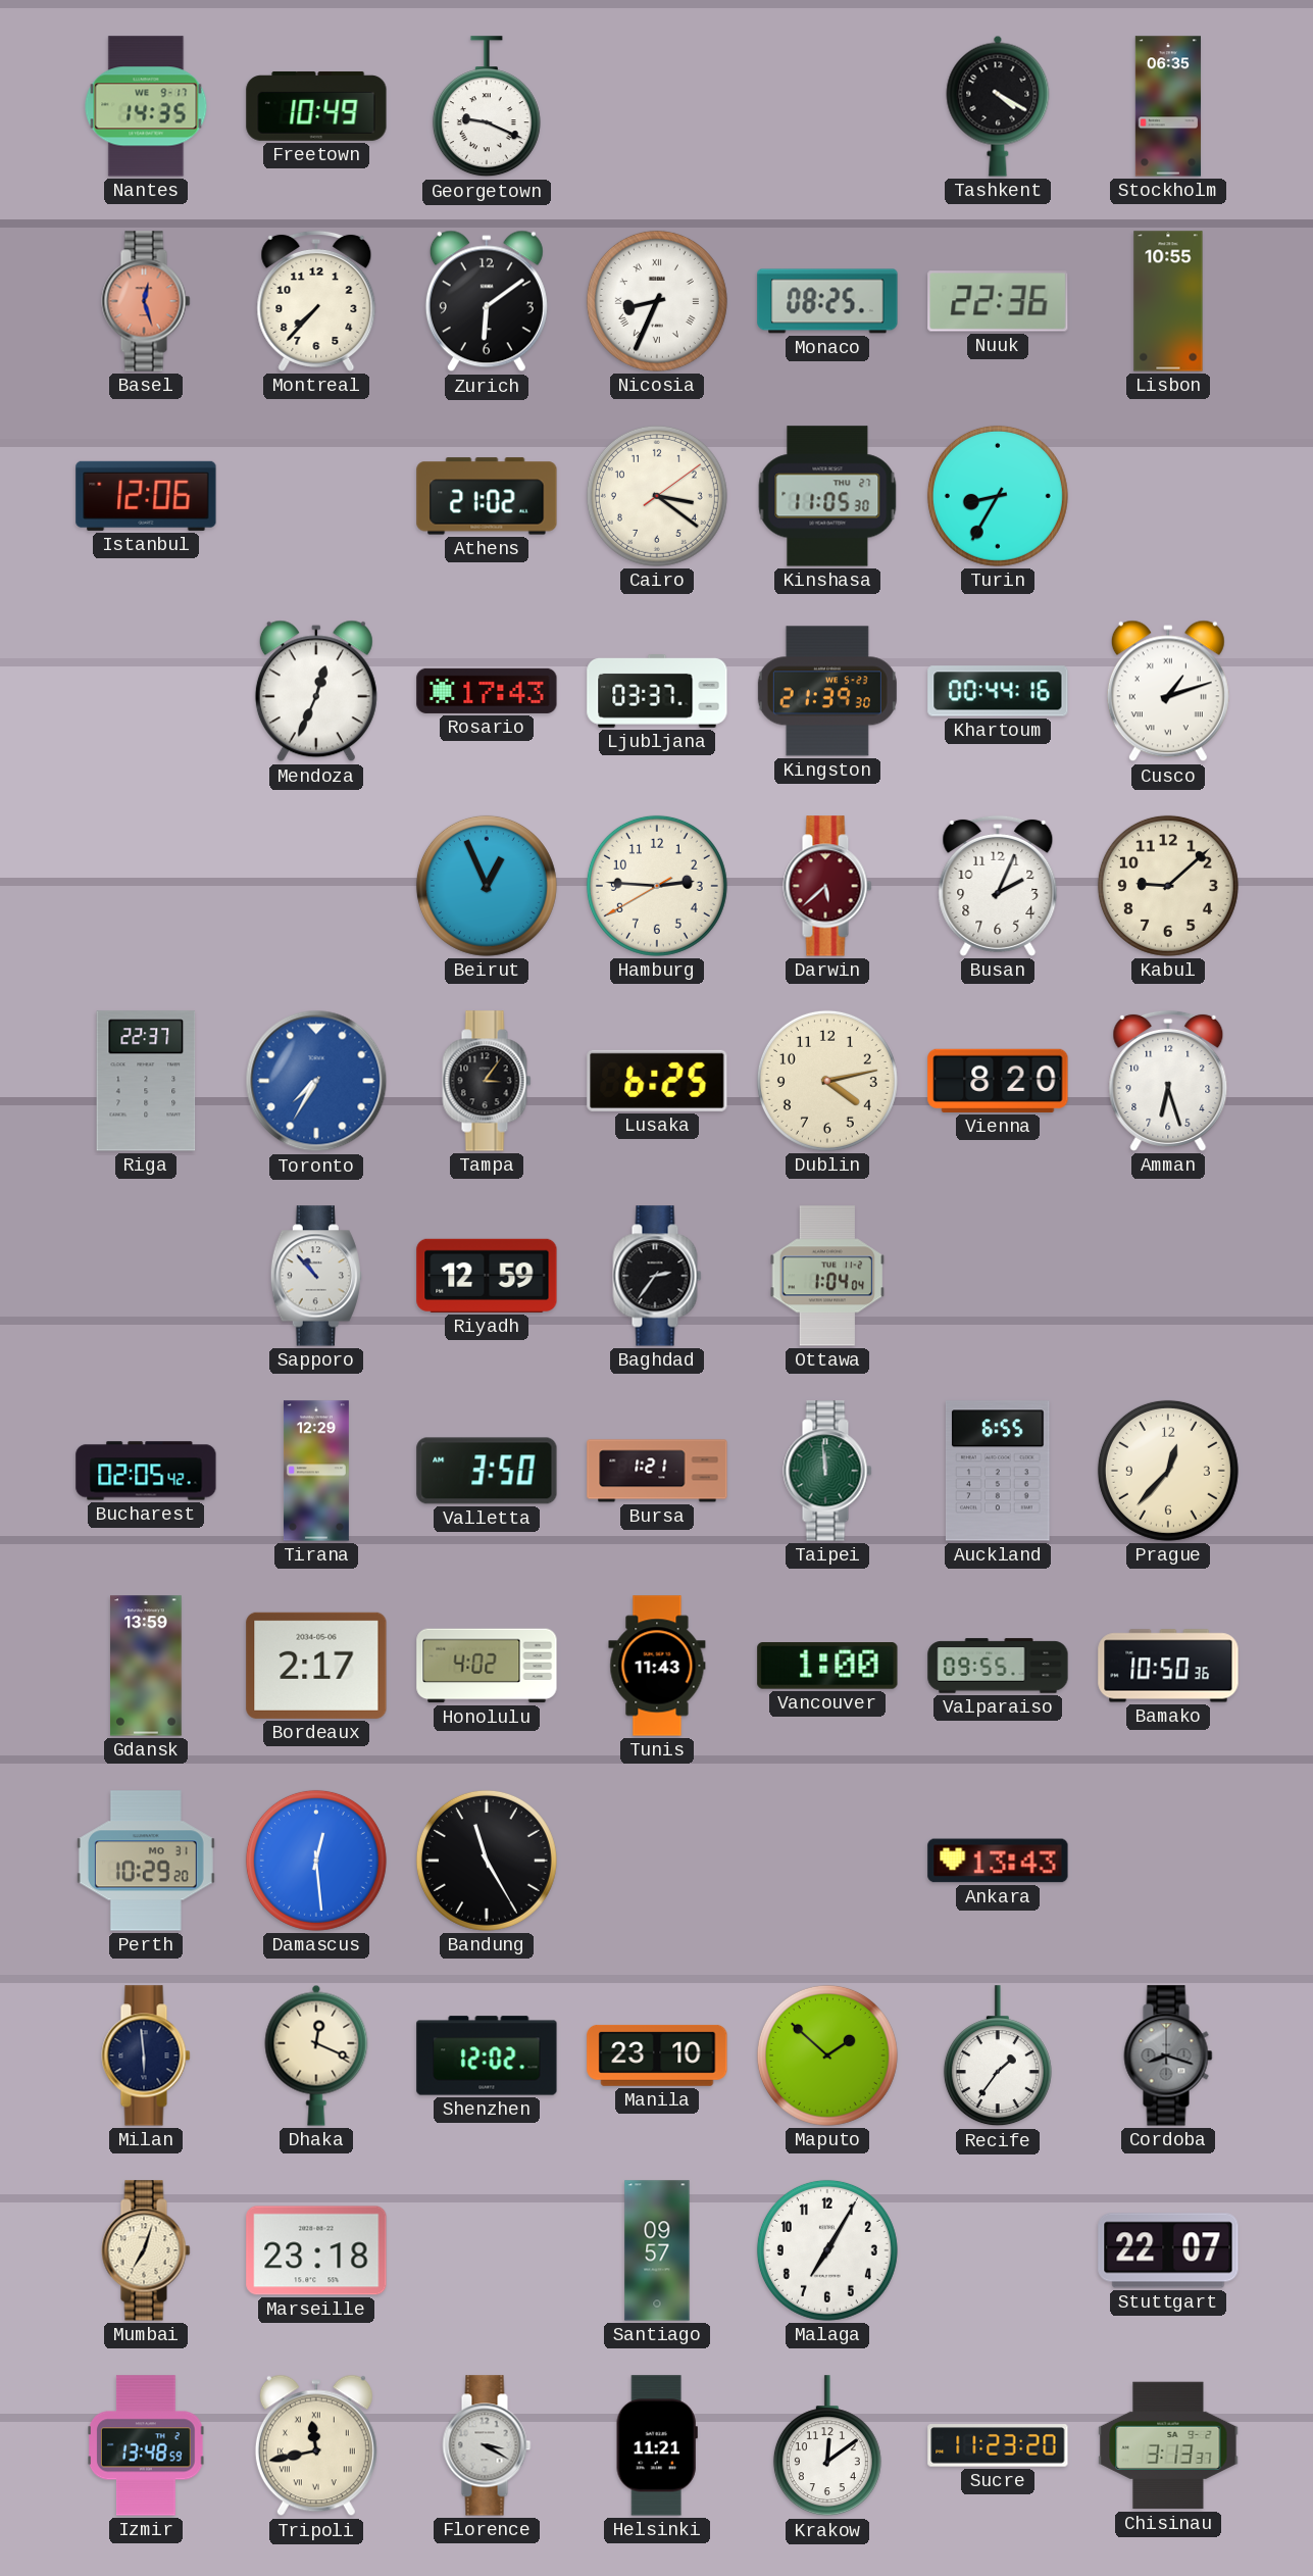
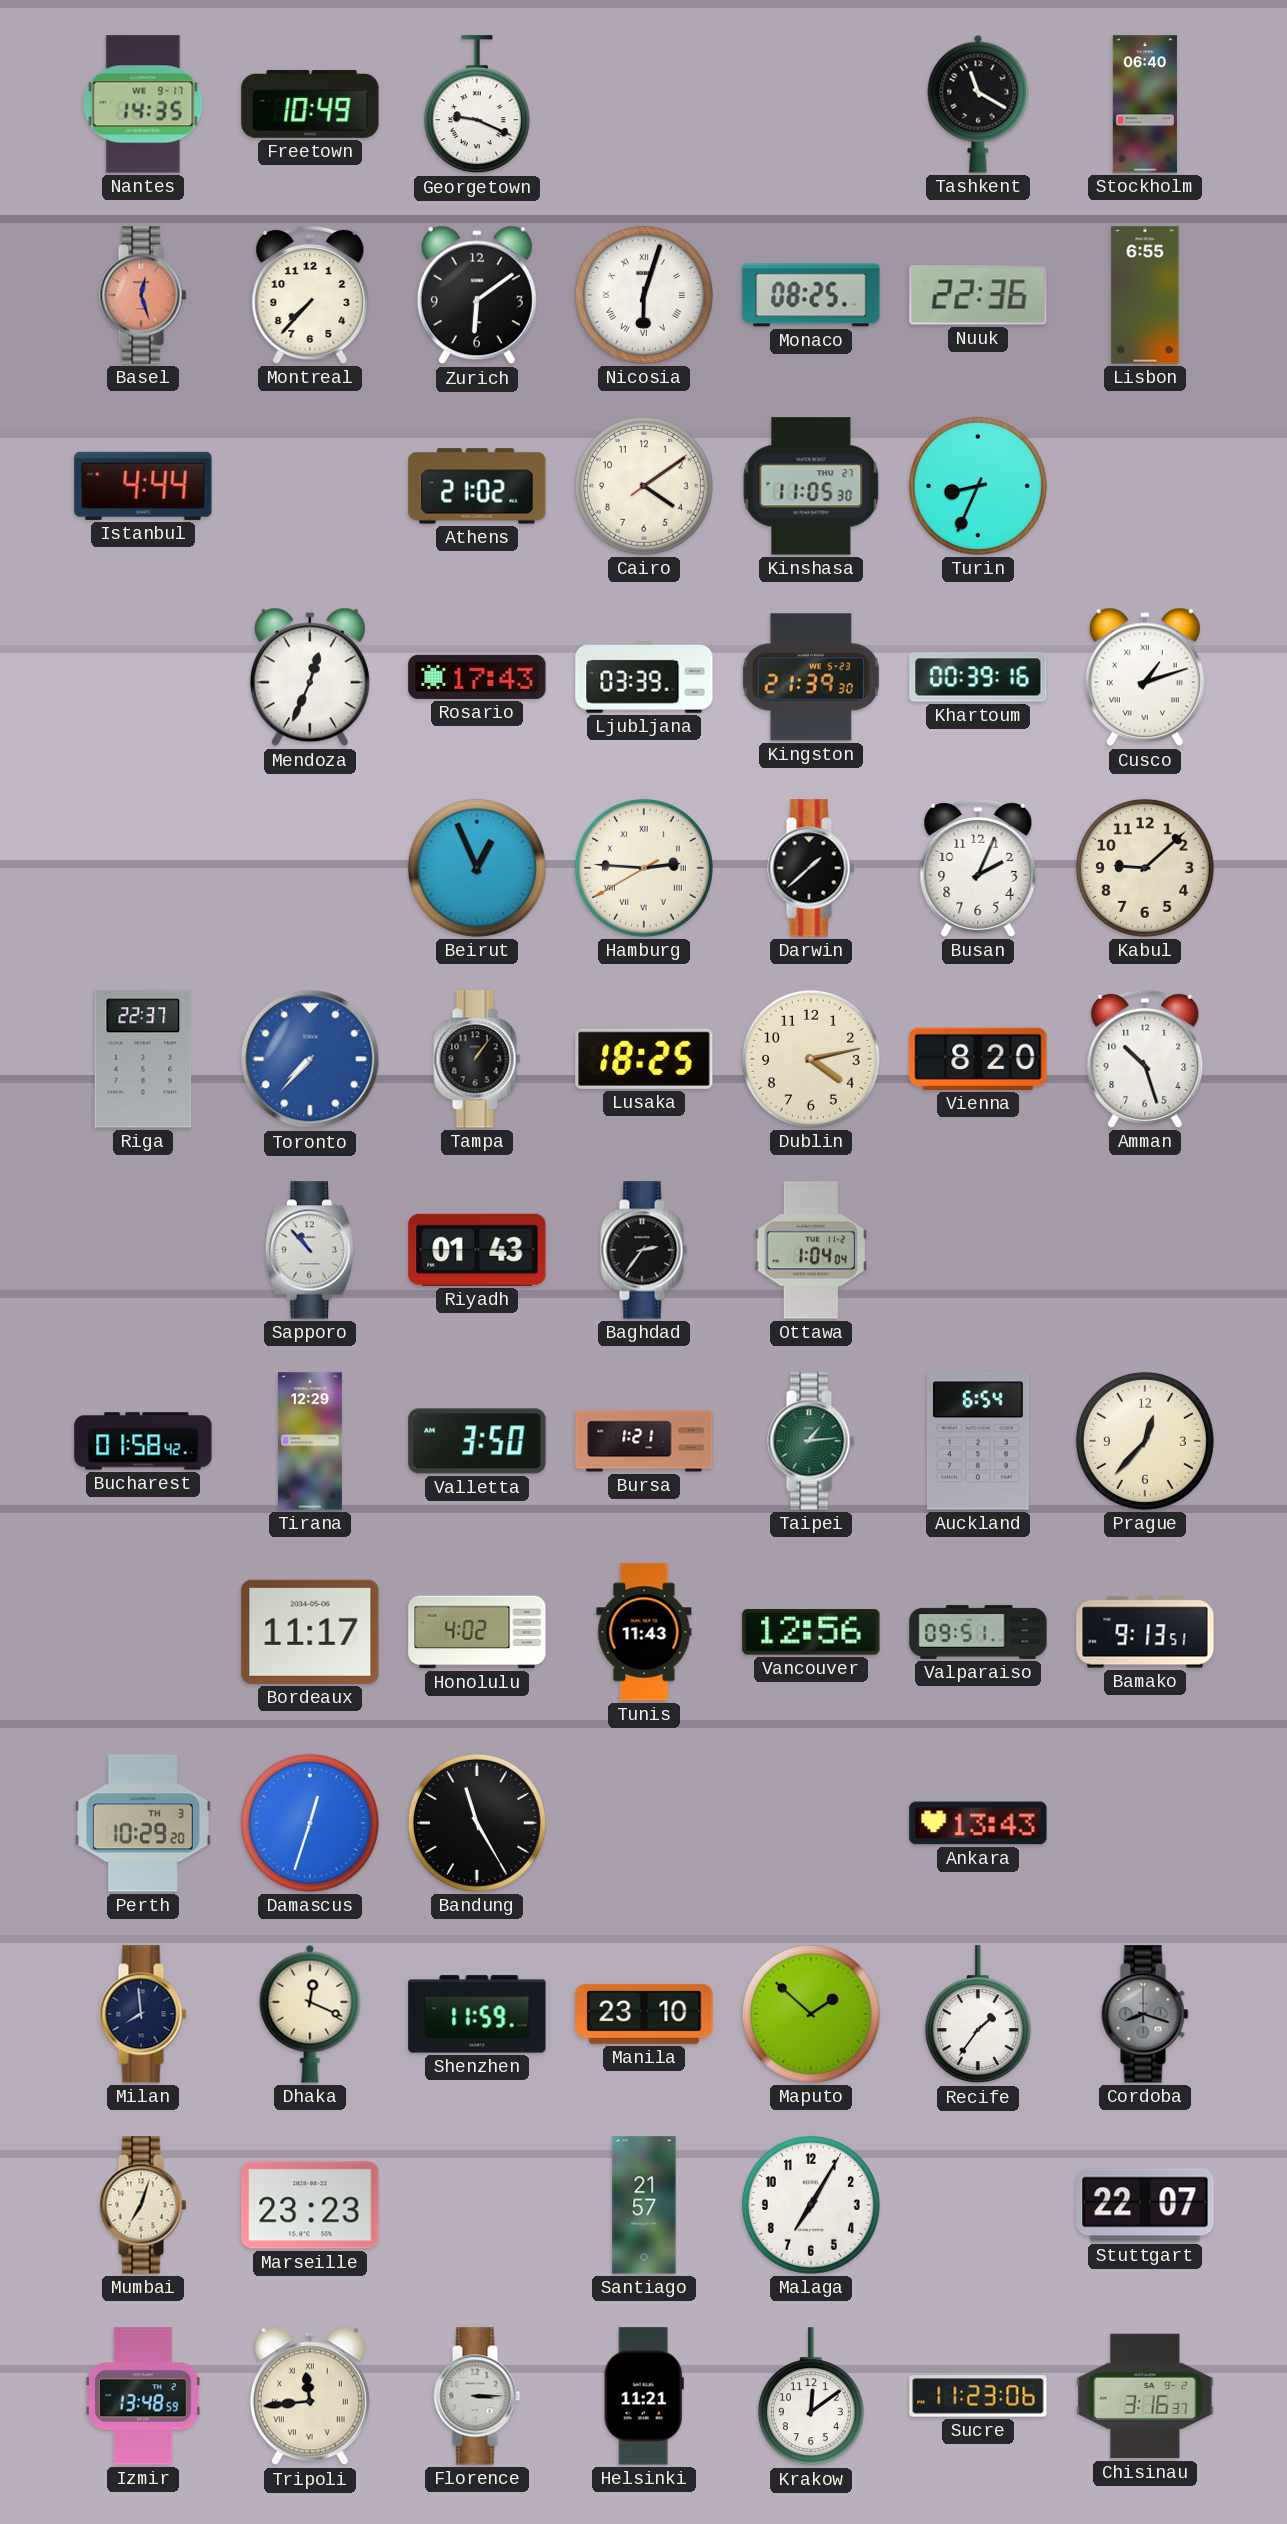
Tashkent: 4:20 -> 11:20 (978, 104)
Stockholm: 06:35 -> 06:40 (1145, 104)
Nicosia: 8:34 -> 6:03 (644, 295)
Lisbon: 10:55 -> 6:55 (1145, 295)
Istanbul: 12:06 -> 4:44 (143, 486)
Cairo: 3:21 -> 4:09 (644, 486)
Turin: 8:35 -> 8:34 (978, 486)
Ljubljana: 03:37 -> 03:39 (644, 678)
Khartoum: 00:44 -> 00:39 (978, 677)
Hamburg numerals: Arabic -> Roman (644, 868)
Darwin: 5:38 -> 1:38 (811, 868)
Darwin dial: burgundy -> black (811, 868)
Toronto: 7:35 -> 7:37 (310, 1059)
Tampa: 3:06 -> 1:06 (477, 1059)
Lusaka: 6:25 -> 18:25 (644, 1059)
Amman: 6:27 -> 10:27 (1145, 1059)
Riyadh: 12:59 -> 01:43 (477, 1250)
Bucharest: 02:05 -> 01:58 (143, 1441)
Taipei: 11:59 -> 1:14 (811, 1441)
Auckland: 6:55 -> 6:54 (978, 1441)
Gdansk: 13:59 -> none (146, 1666)
Bordeaux: 2:17 -> 11:17 (310, 1632)
Vancouver: 1:00 -> 12:56 (811, 1633)
Valparaiso: 09:55 -> 09:51 (978, 1632)
Bamako: 10:50 -> 9:13 (1145, 1632)
Perth date: MO 31 -> TH 3 (143, 1823)
Damascus: 12:29 -> 12:33 (310, 1823)
Milan: 5:59 -> 7:59 (143, 2014)
Shenzhen: 12:02 -> 11:59 (477, 2014)
Marseille: 23:18 -> 23:23 (310, 2205)
Santiago: 09:57 -> 21:57 (644, 2205)
Tripoli: 11:43 -> 11:44 (310, 2396)
Florence: 3:20 -> 3:15 (477, 2396)
Sucre: 11:23:20 -> 11:23:06 (978, 2396)
Chisinau: 3:13 -> 3:16 (1145, 2396)
